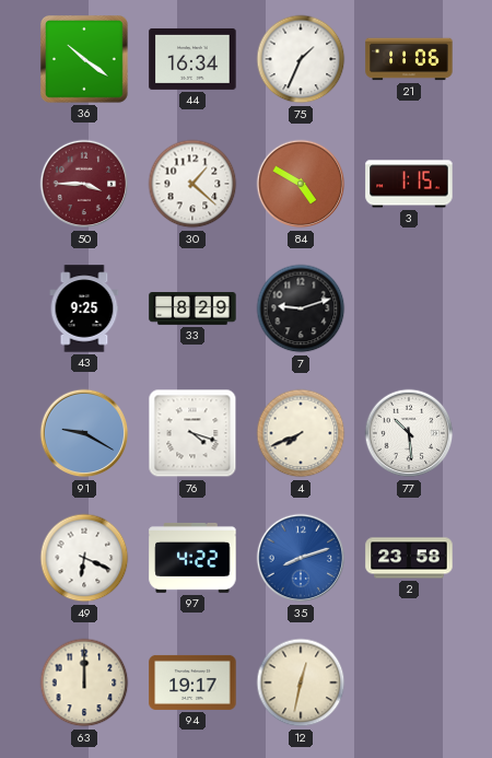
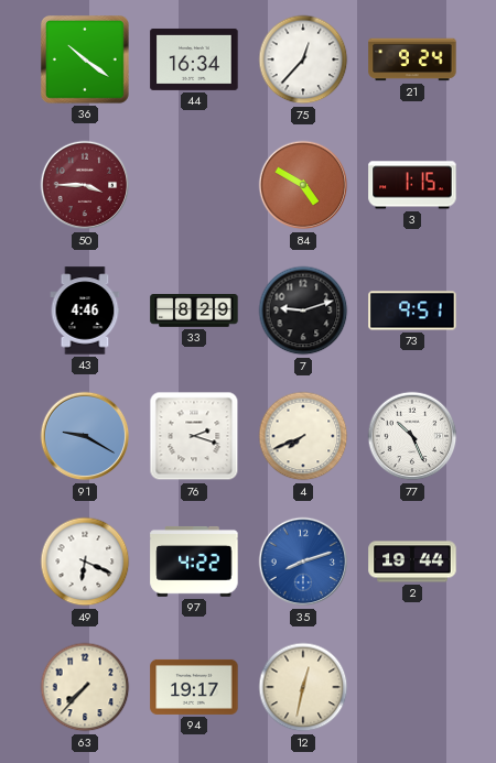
75: 1:34 -> 12:37 (303, 59)
21: 11:06 -> 9:24 (412, 59)
30: 1:22 -> none (192, 184)
43: 9:25 -> 4:46 (85, 310)
73: none -> 9:51 (412, 310)
76: 4:18 -> 2:18 (194, 436)
77: 10:29 -> 10:26 (412, 436)
2: 23:58 -> 19:44 (412, 562)
63: 12:00 -> 7:37 (85, 687)
